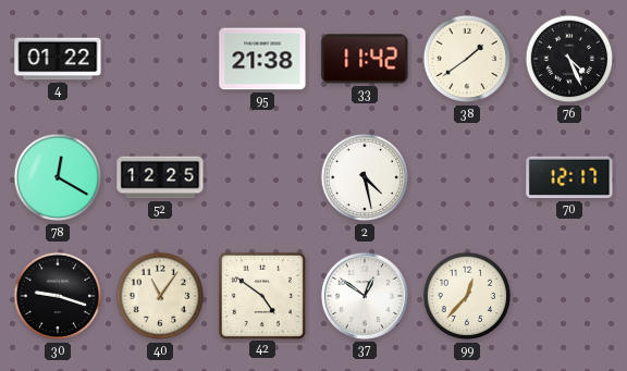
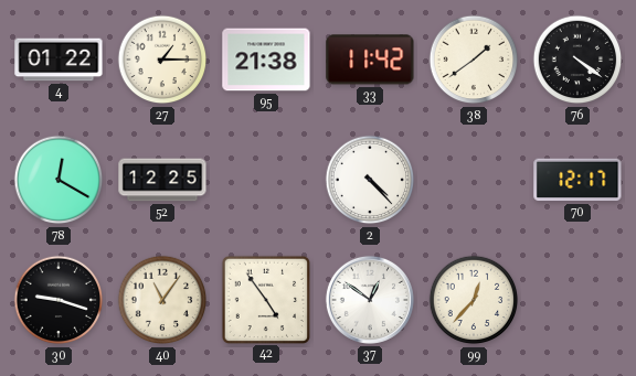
27: none -> 1:15 (162, 60)
76: 4:26 -> 4:21 (577, 60)
2: 4:28 -> 4:23 (370, 180)
42: 4:51 -> 4:54 (265, 299)
